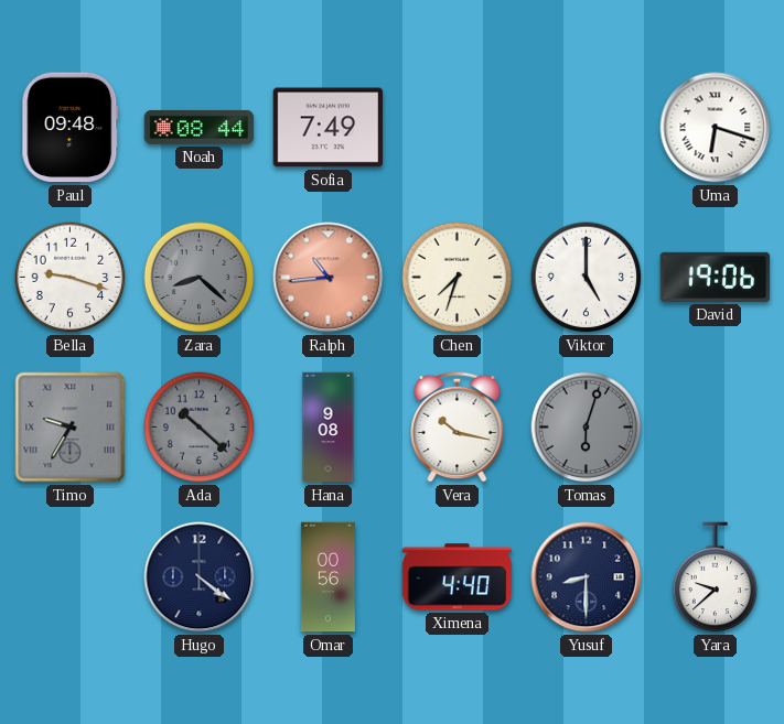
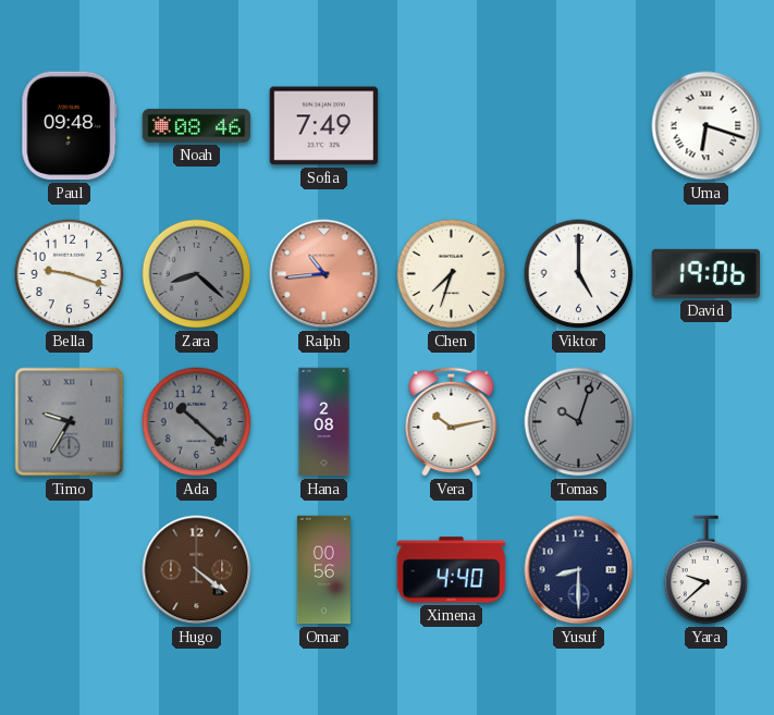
Noah: 08:44 -> 08:46 (197, 125)
Hana: 9:08 -> 2:08 (324, 422)
Vera: 10:17 -> 10:13 (452, 421)
Tomas: 6:03 -> 10:03 (579, 422)
Hugo dial: navy -> brown (197, 570)
